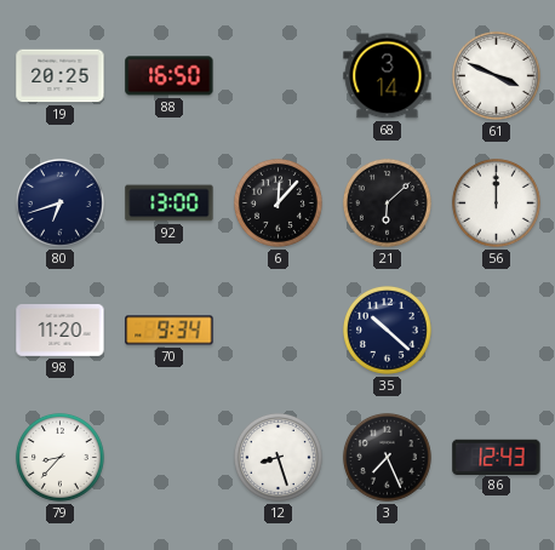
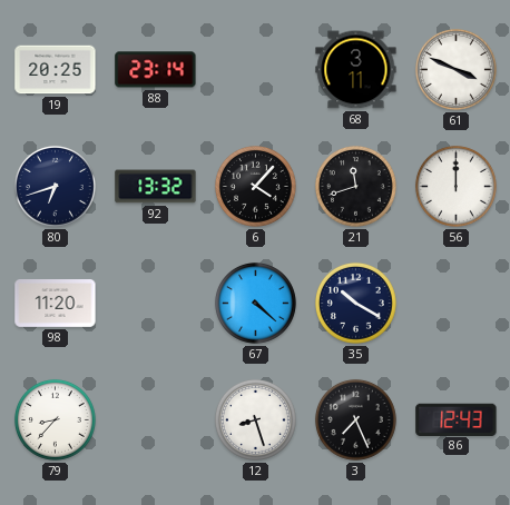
88: 16:50 -> 23:14 (156, 70)
68: 3:14 -> 3:11 (356, 70)
92: 13:00 -> 13:32 (156, 187)
6: 12:07 -> 4:07 (255, 186)
21: 6:08 -> 11:42 (355, 186)
70: 9:34 -> none (170, 331)
67: none -> 4:22 (255, 303)
35: 10:22 -> 10:20 (355, 303)
